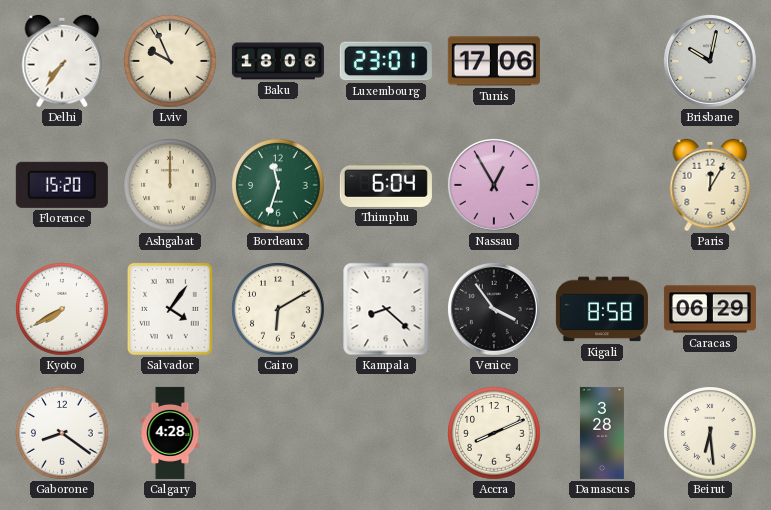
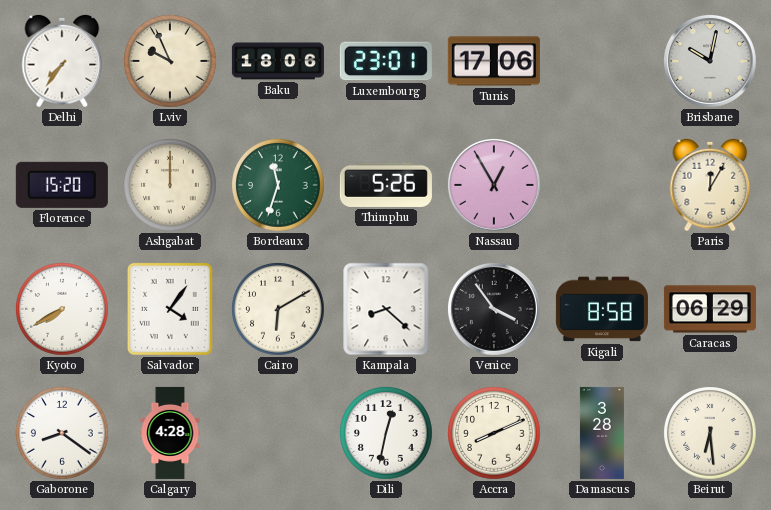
Thimphu: 6:04 -> 5:26 (386, 185)
Dili: none -> 12:32 (386, 433)
